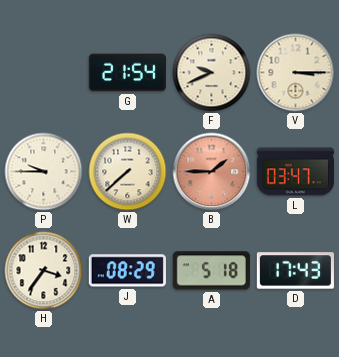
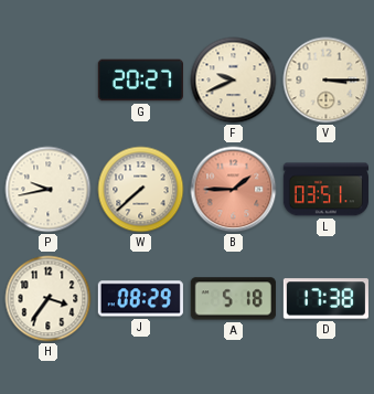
G: 21:54 -> 20:27 (140, 81)
P: 9:45 -> 9:43 (49, 190)
L: 03:47 -> 03:51 (325, 190)
D: 17:43 -> 17:38 (325, 299)
